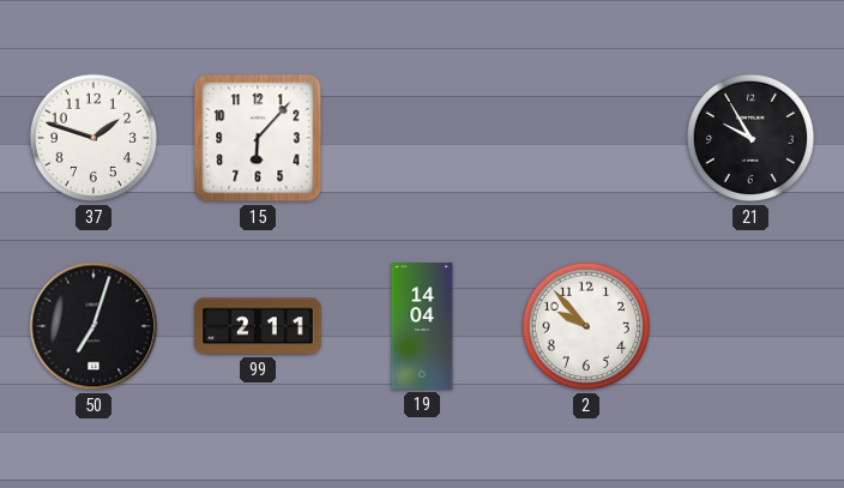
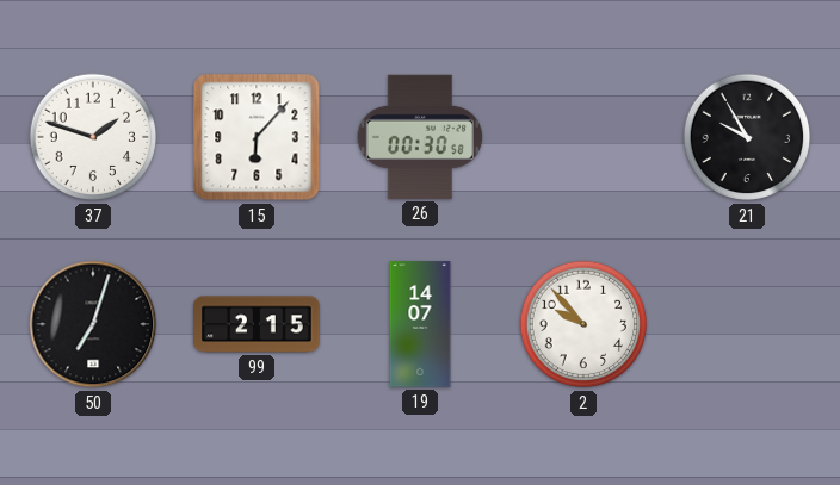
26: none -> 00:30 (420, 137)
99: 2:11 -> 2:15 (257, 324)
19: 14:04 -> 14:07 (420, 324)
